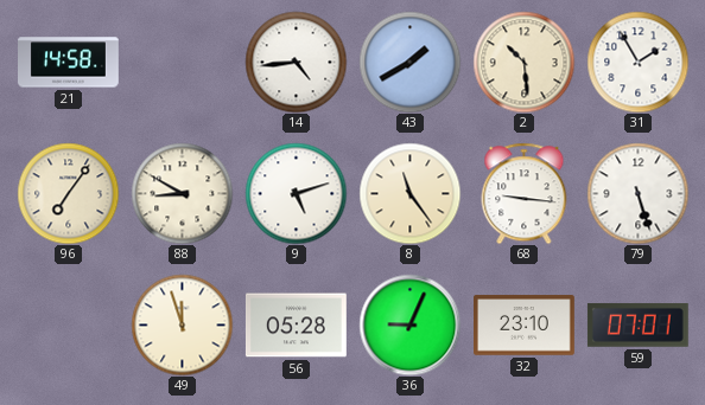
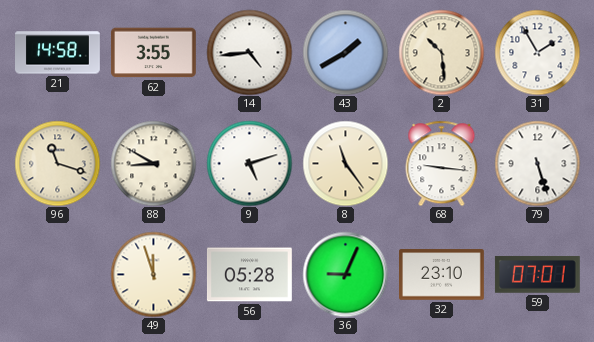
62: none -> 3:55 (153, 53)
96: 7:06 -> 11:18 (57, 163)
